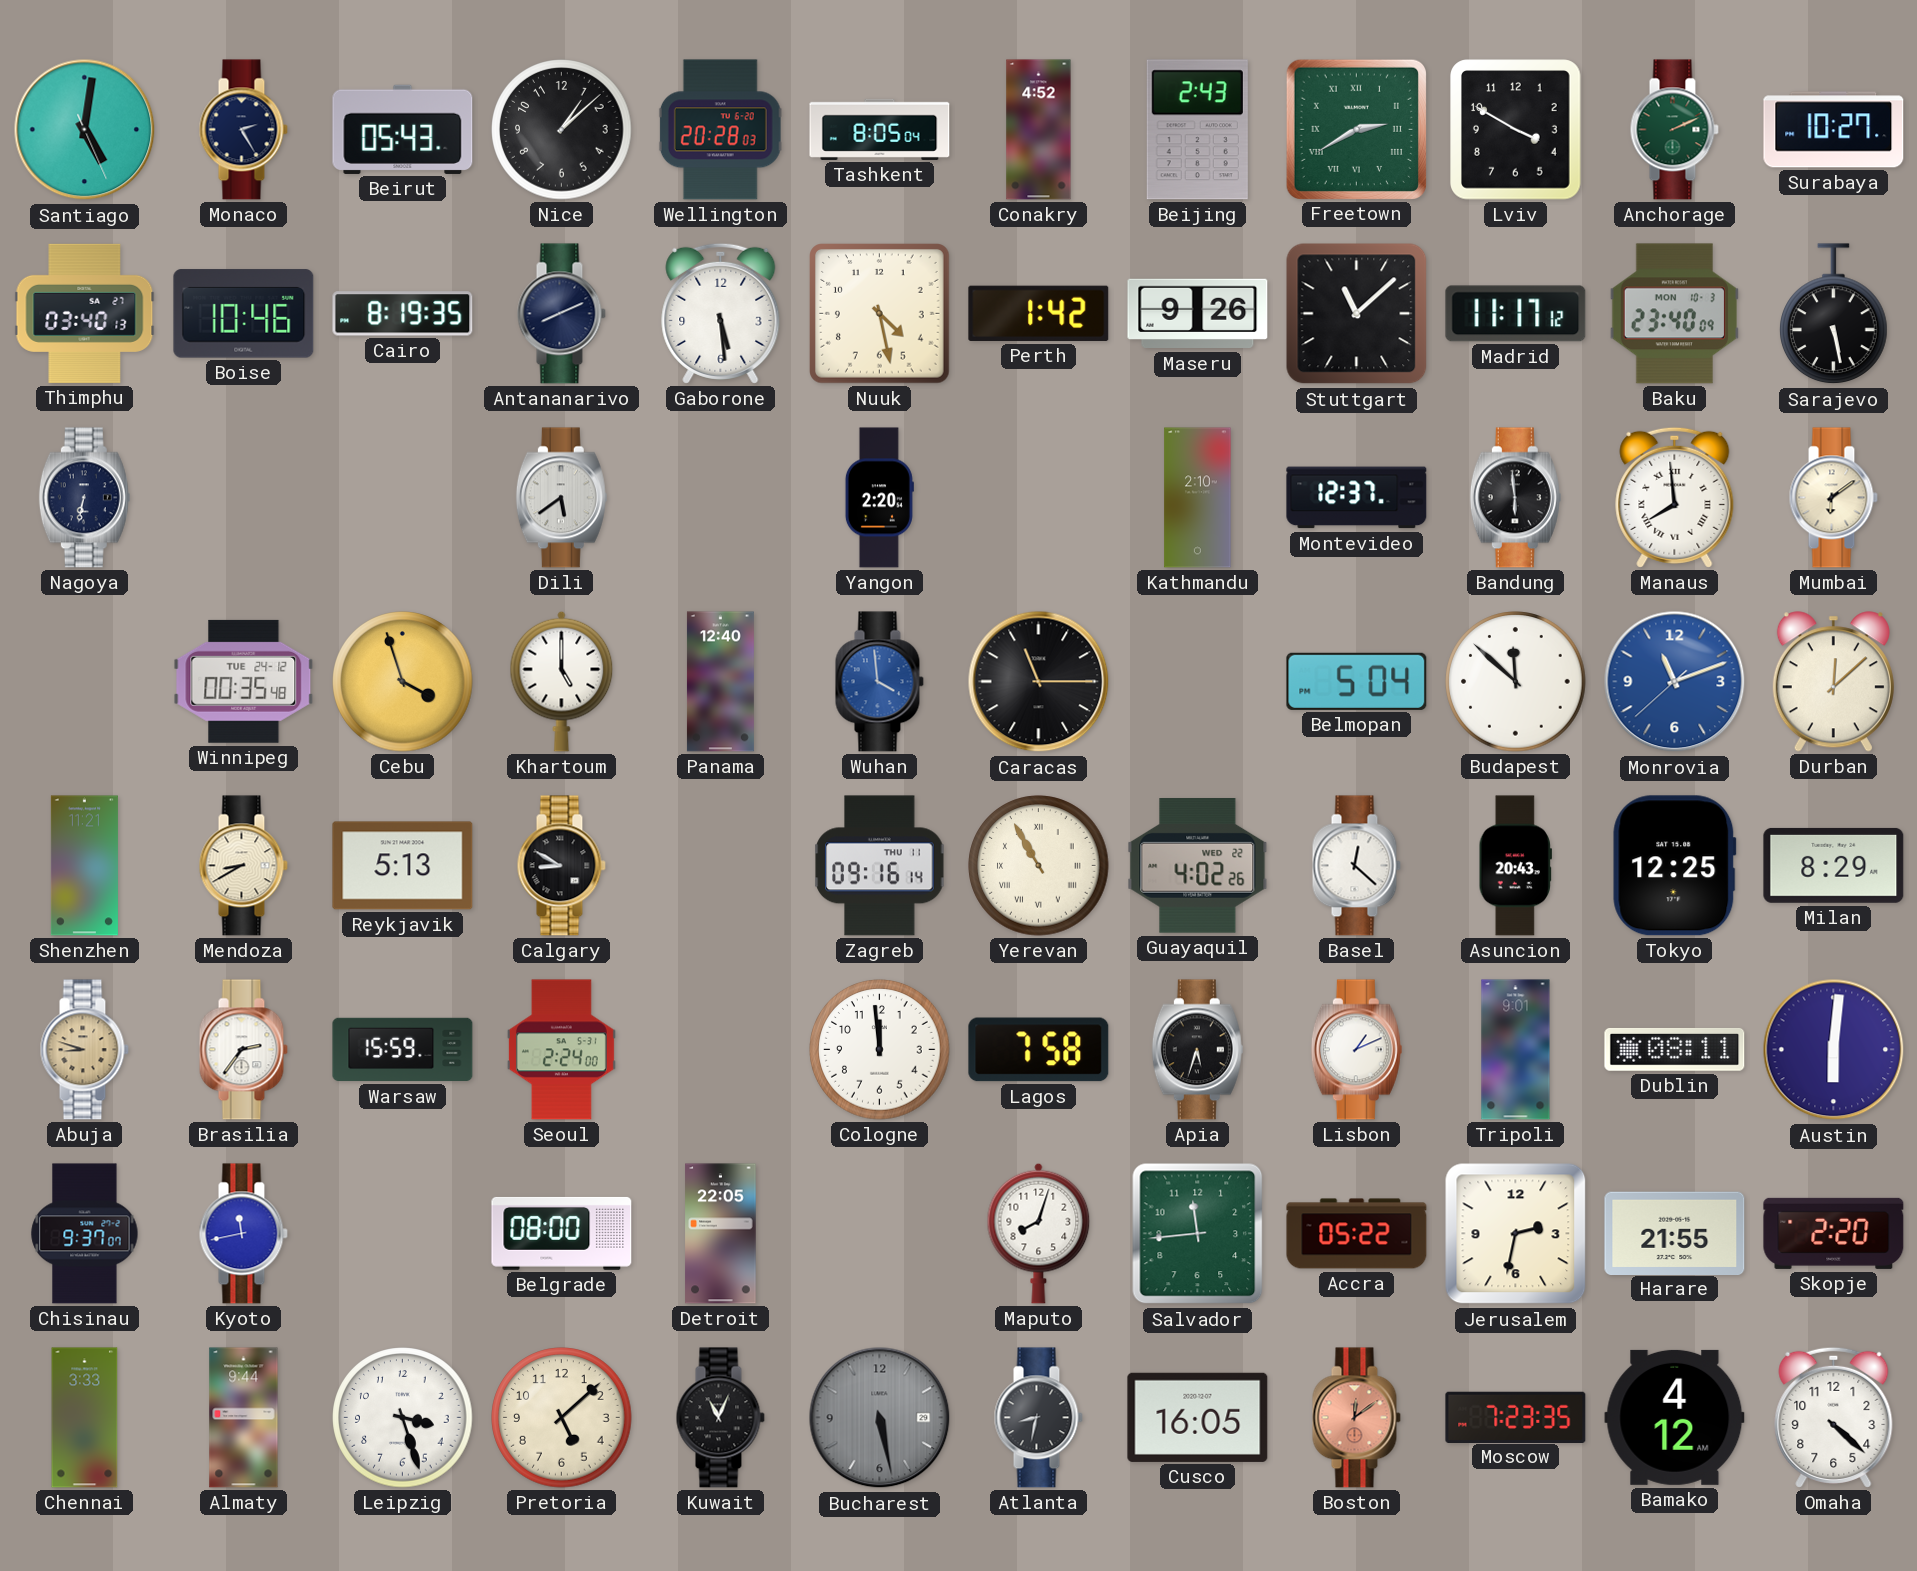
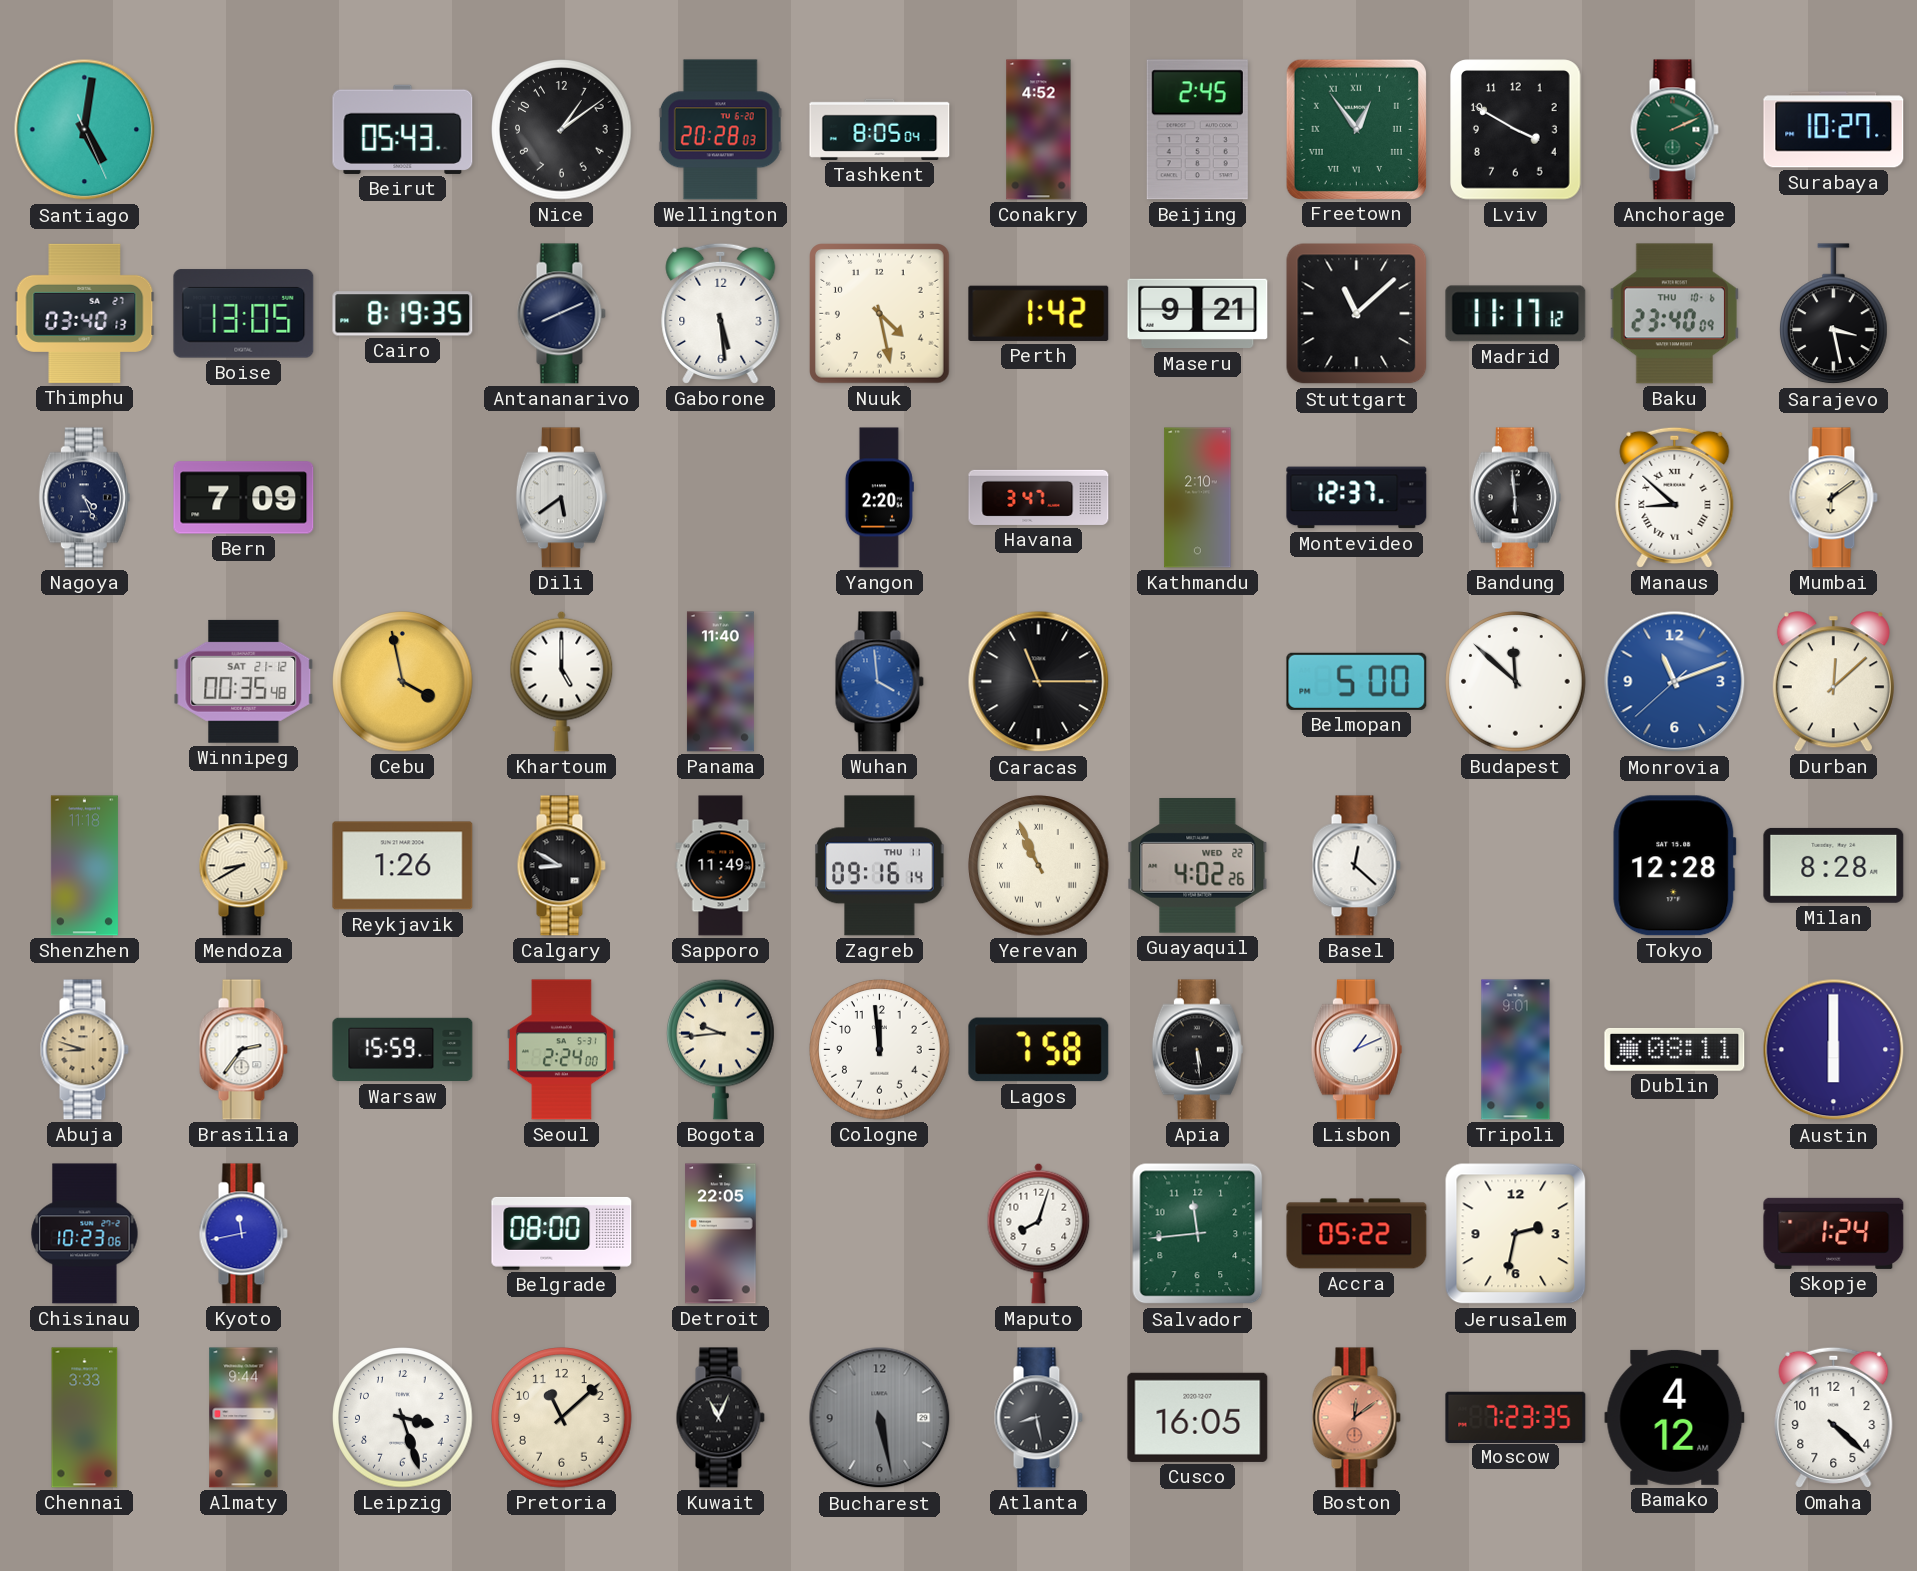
Monaco: 2:25 -> none (243, 130)
Nice: 1:08 -> 1:09 (562, 130)
Beijing: 2:43 -> 2:45 (1197, 130)
Freetown: 2:40 -> 12:54 (1356, 129)
Boise: 10:46 -> 13:05 (244, 314)
Maseru: 9:26 -> 9:21 (1198, 314)
Baku date: MON 10-3 -> THU 10-6 (1674, 314)
Sarajevo: 5:28 -> 3:28 (1834, 314)
Nagoya: 6:32 -> 4:26 (84, 498)
Bern: none -> 7:09 (244, 498)
Havana: none -> 3:47 (1039, 497)
Manaus: 7:59 -> 8:52 (1675, 497)
Winnipeg date: TUE 24-12 -> SAT 21-12 (244, 681)
Cebu: 3:57 -> 3:58 (403, 682)
Panama: 12:40 -> 11:40 (720, 682)
Belmopan: 5:04 -> 5:00 (1357, 681)
Shenzhen: 11:21 -> 11:18 (84, 866)
Reykjavik: 5:13 -> 1:26 (403, 866)
Sapporo: none -> 11:49 (721, 866)
Yerevan: 10:55 -> 10:56 (1039, 866)
Asuncion: 20:43 -> none (1515, 866)
Tokyo: 12:25 -> 12:28 (1675, 866)
Milan: 8:29 -> 8:28 (1834, 865)
Bogota: none -> 9:44 (721, 1049)
Apia: 5:33 -> 5:29 (1197, 1050)
Austin: 6:01 -> 6:00 (1834, 1050)
Chisinau: 9:37 -> 10:23 (85, 1234)
Harare: 21:55 -> none (1675, 1233)
Skopje: 2:20 -> 1:24 (1834, 1233)
Pretoria: 5:08 -> 11:08 (562, 1418)
Atlanta: 8:32 -> 8:28 (1038, 1418)
